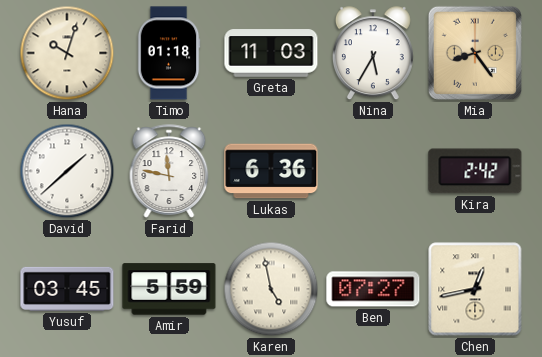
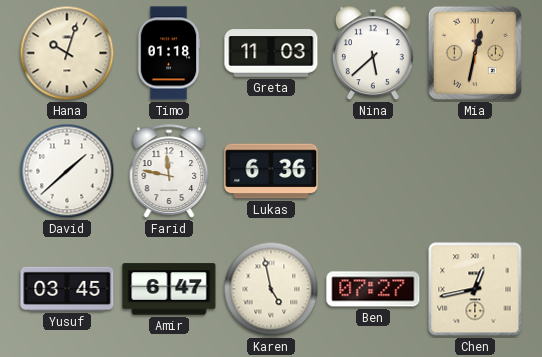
Nina: 5:35 -> 5:38 (373, 54)
Mia: 8:24 -> 12:32 (475, 53)
Kira: 2:42 -> none (475, 171)
Amir: 5:59 -> 6:47 (169, 289)
